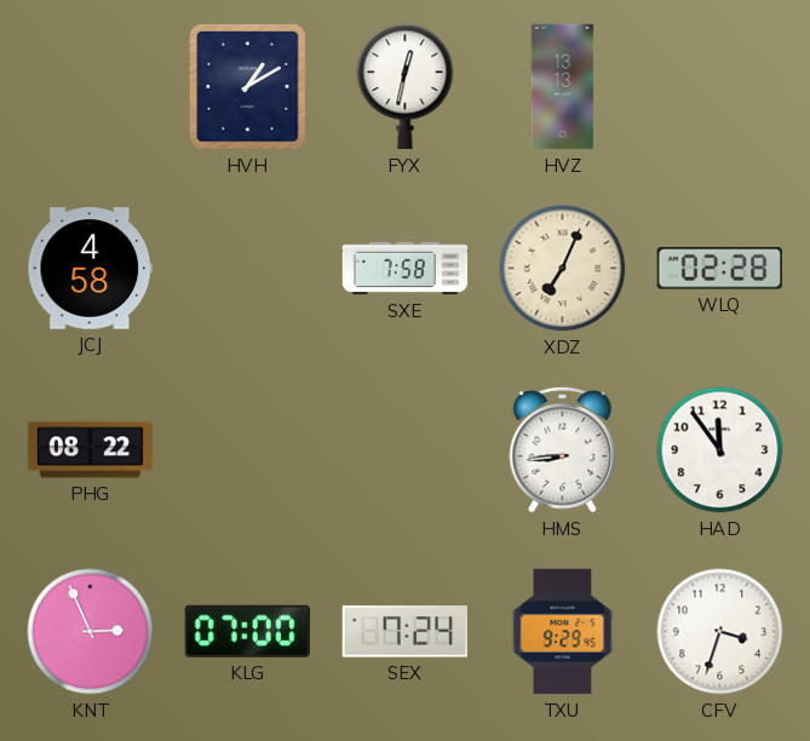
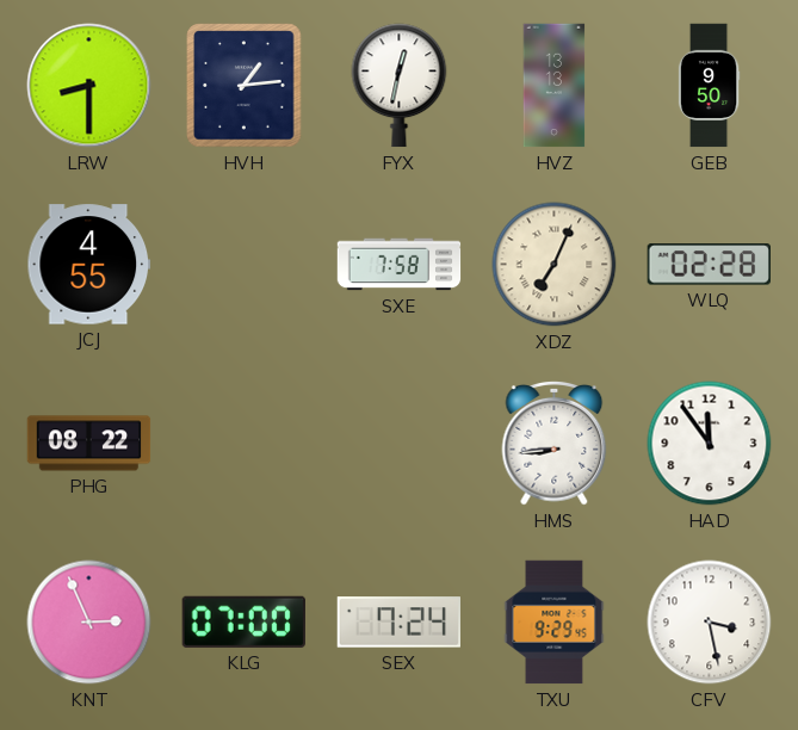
LRW: none -> 8:30 (89, 86)
HVH: 1:10 -> 1:14 (245, 86)
GEB: none -> 9:50 (709, 86)
JCJ: 4:58 -> 4:55 (88, 265)
CFV: 3:33 -> 3:28 (710, 623)
